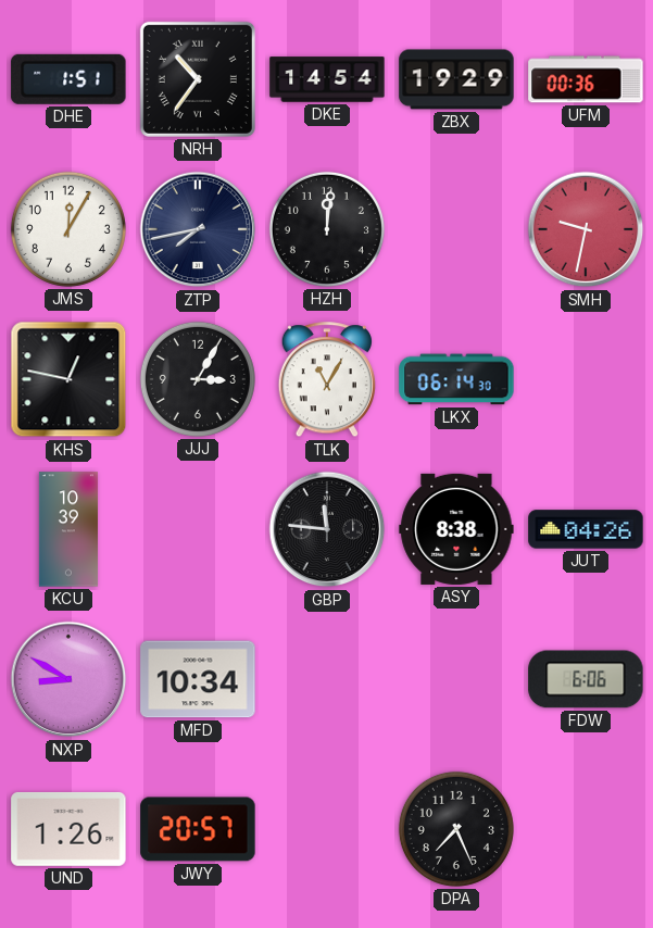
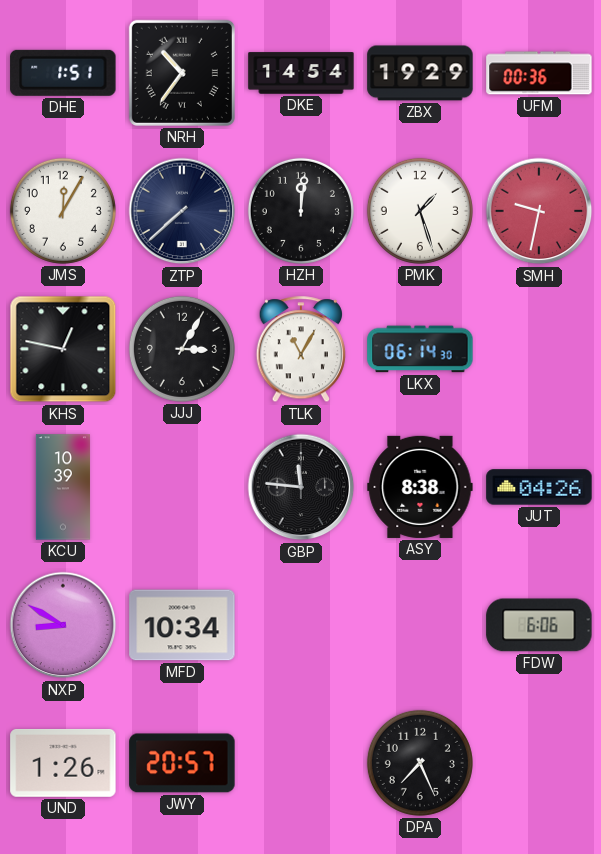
ZTP: 7:43 -> 7:38 (182, 211)
PMK: none -> 1:27 (420, 211)
